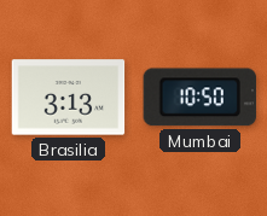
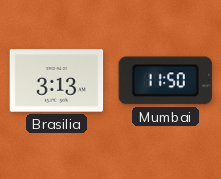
Mumbai: 10:50 -> 11:50 (165, 81)
